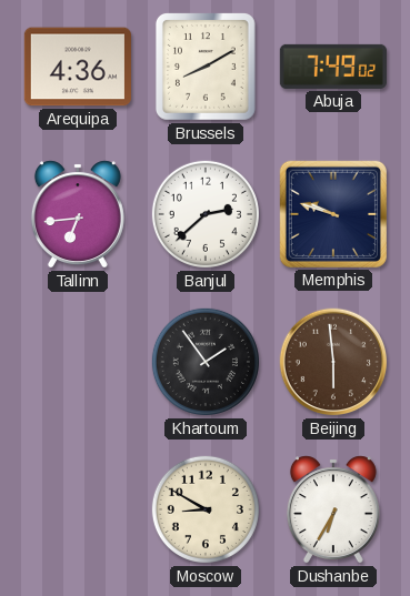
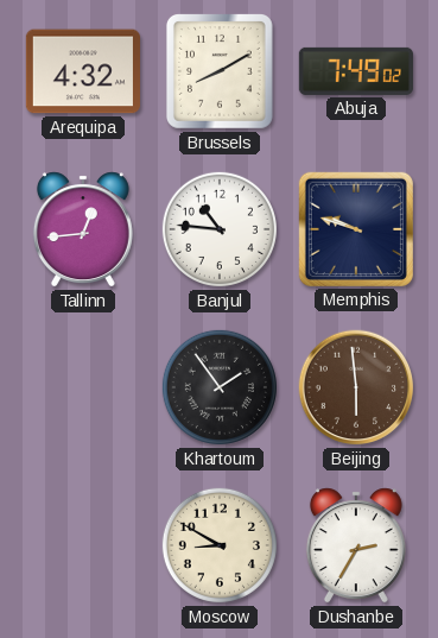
Arequipa: 4:36 -> 4:32 (83, 71)
Tallinn: 6:44 -> 12:44 (83, 229)
Banjul: 2:38 -> 10:46 (220, 229)
Dushanbe: 6:35 -> 2:35 (356, 545)
